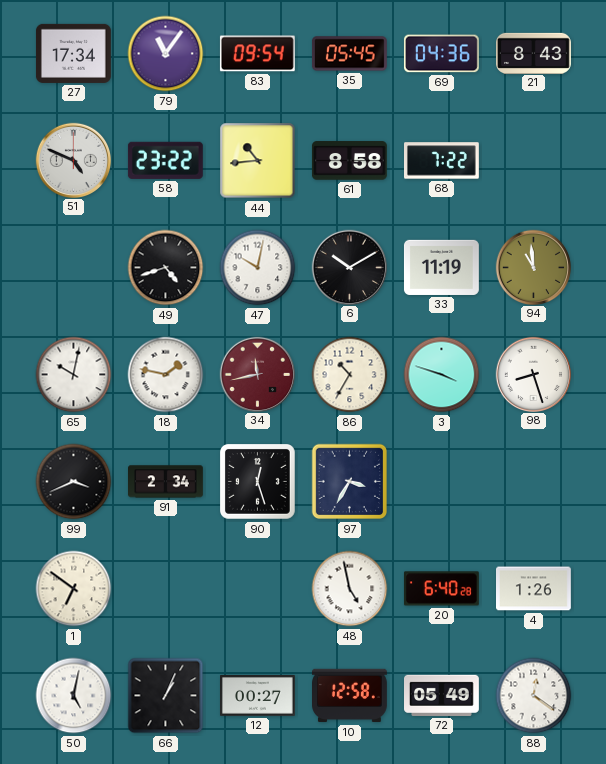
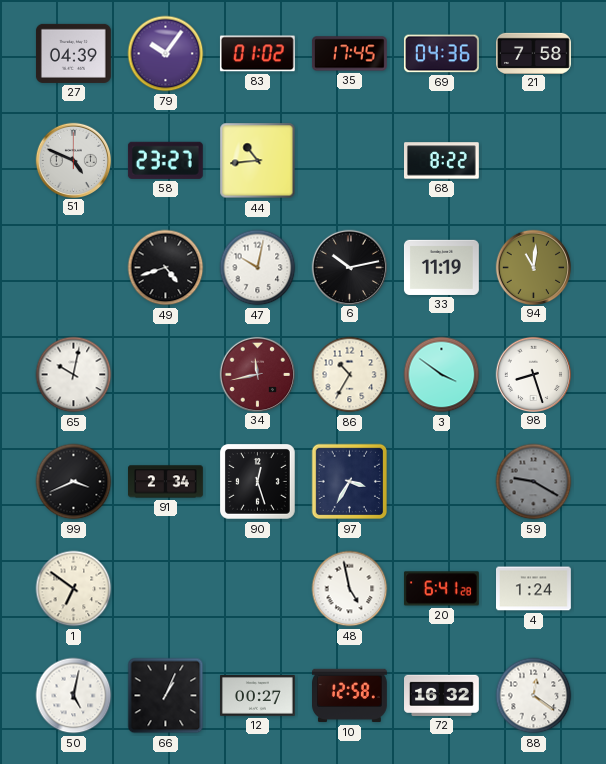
27: 17:34 -> 04:39 (73, 53)
79: 11:06 -> 10:06 (166, 54)
83: 09:54 -> 01:02 (257, 54)
35: 05:45 -> 17:45 (349, 54)
21: 8:43 -> 7:58 (534, 53)
58: 23:22 -> 23:27 (165, 160)
61: 8:58 -> none (349, 161)
68: 7:22 -> 8:22 (442, 161)
6: 10:10 -> 10:13 (350, 267)
94: 10:59 -> 11:01 (534, 267)
18: 1:47 -> none (166, 375)
3: 3:48 -> 3:51 (442, 375)
59: none -> 9:20 (534, 482)
20: 6:40 -> 6:41 (441, 589)
4: 1:26 -> 1:24 (534, 589)
72: 05:49 -> 16:32 (442, 695)
